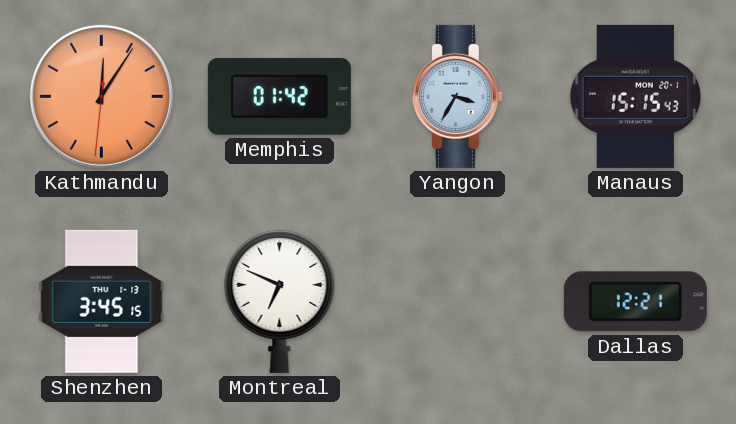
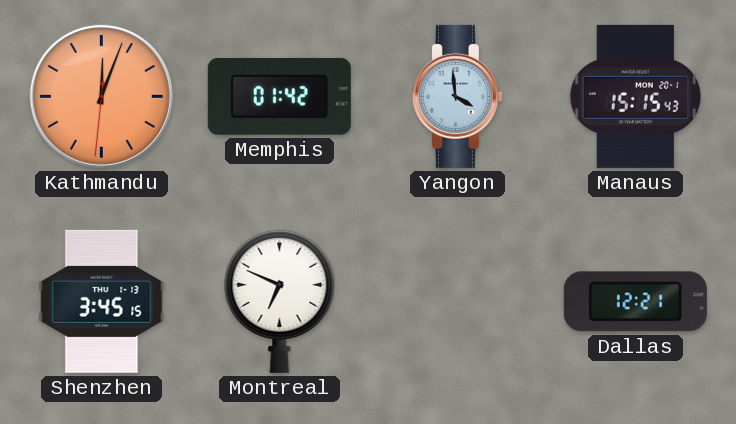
Kathmandu: 12:05 -> 12:03 (101, 96)
Yangon: 3:35 -> 3:59 (457, 96)
